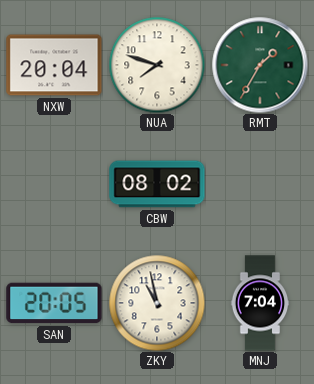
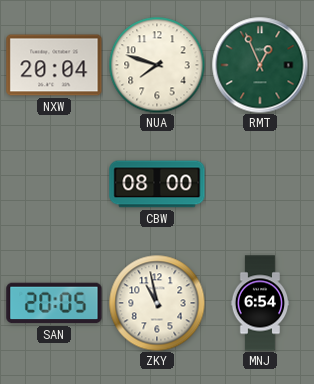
RMT: 1:35 -> 12:56 (260, 65)
CBW: 08:02 -> 08:00 (157, 184)
MNJ: 7:04 -> 6:54 (260, 303)
